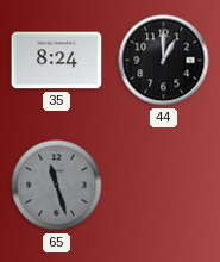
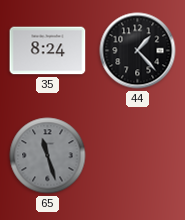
44: 1:00 -> 1:23 (138, 51)
